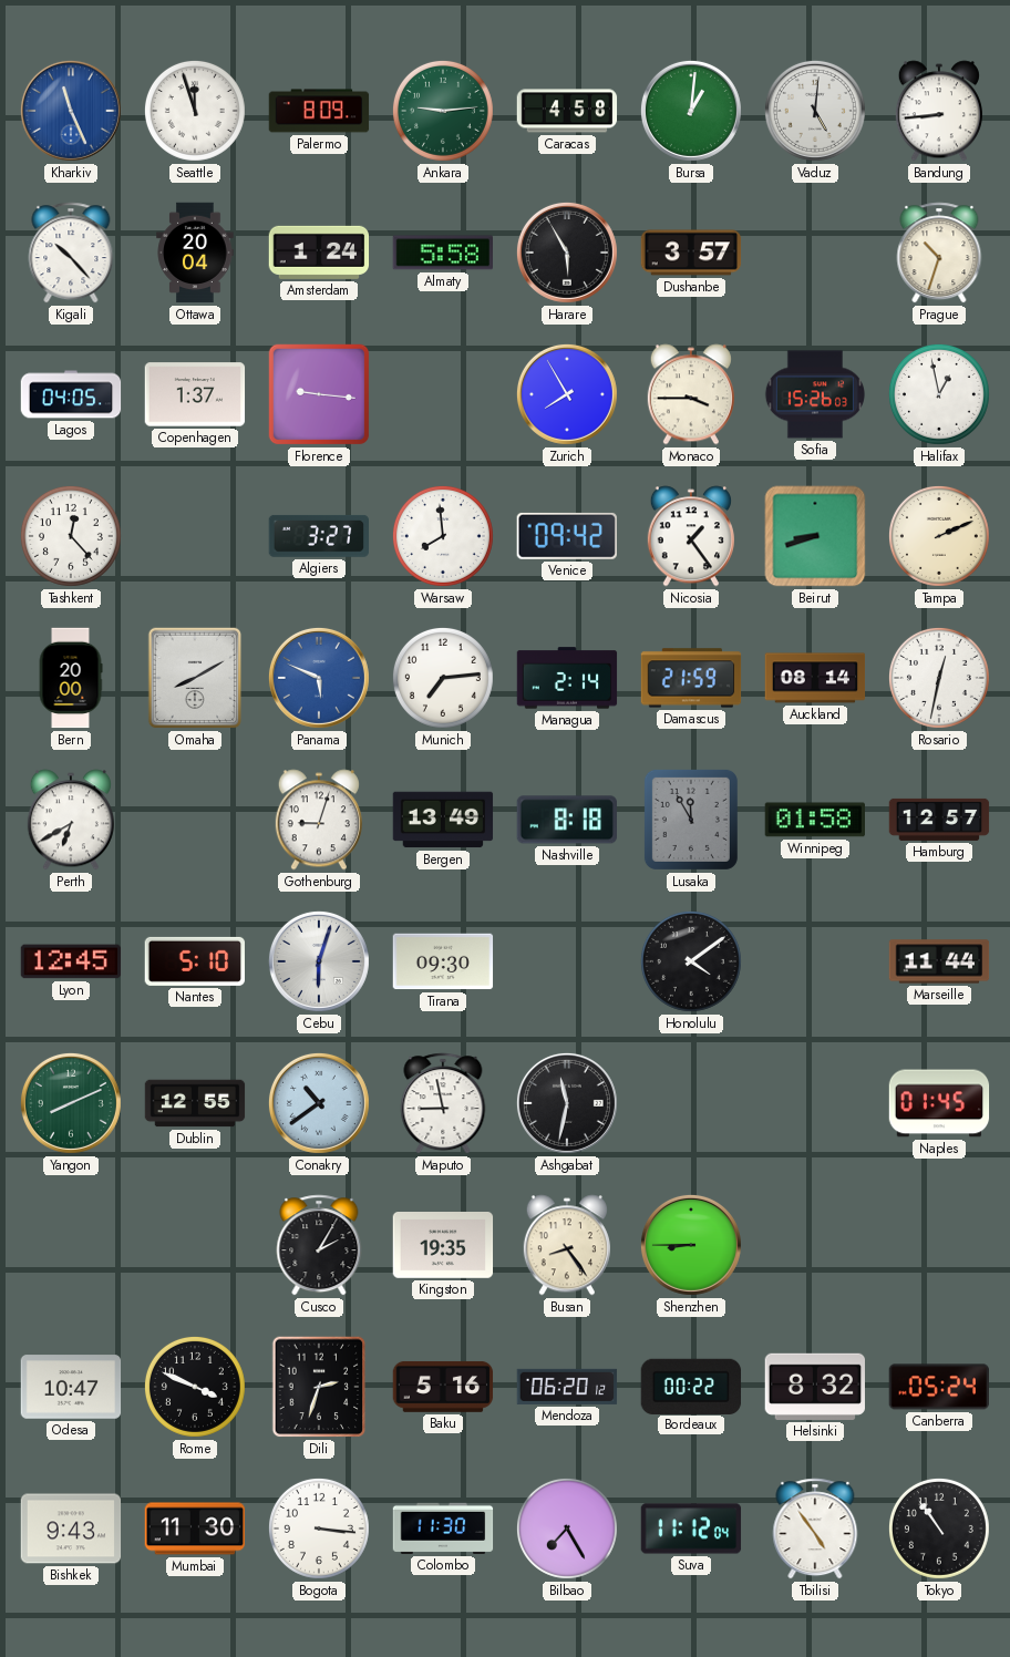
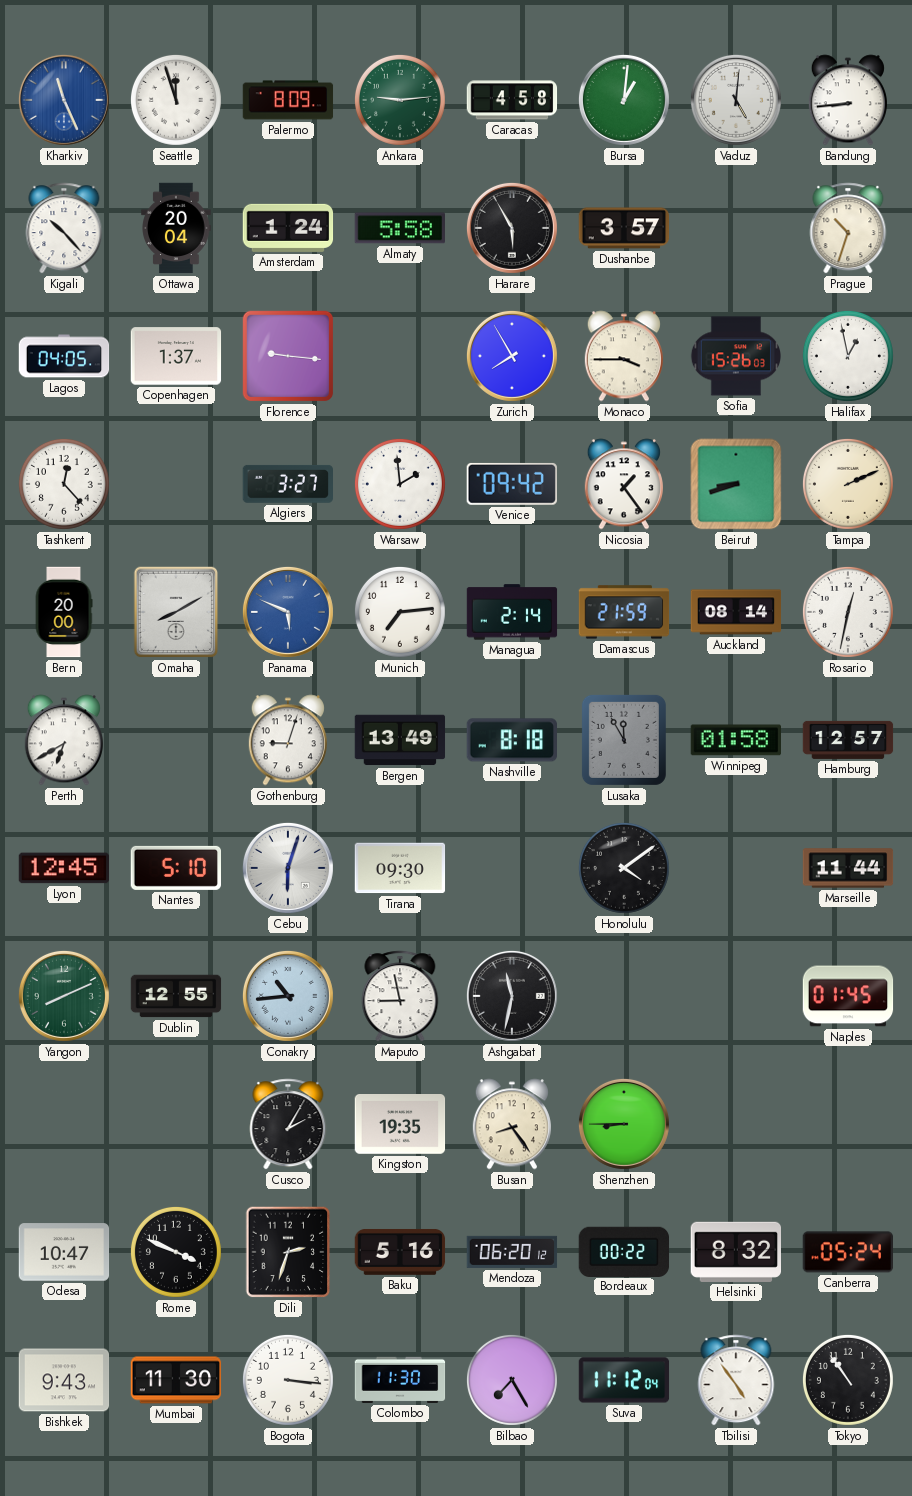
Warsaw: 7:59 -> 1:59 (400, 484)
Conakry: 10:39 -> 10:44 (288, 996)
